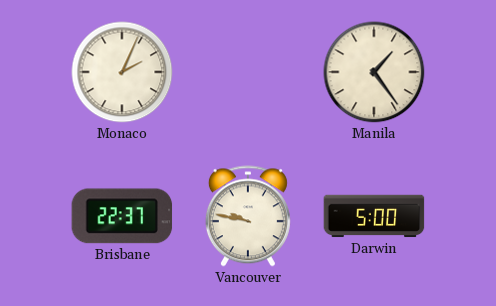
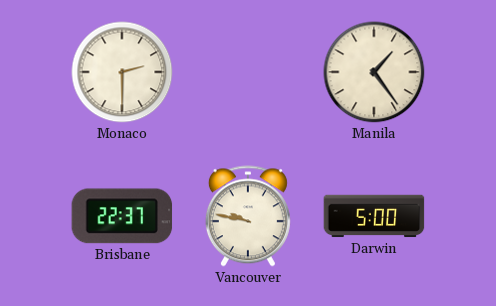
Monaco: 2:04 -> 2:30 (122, 72)
